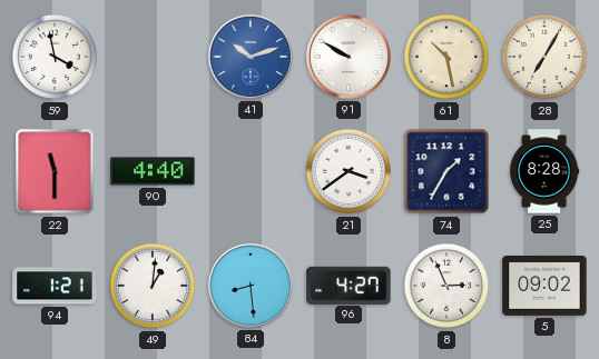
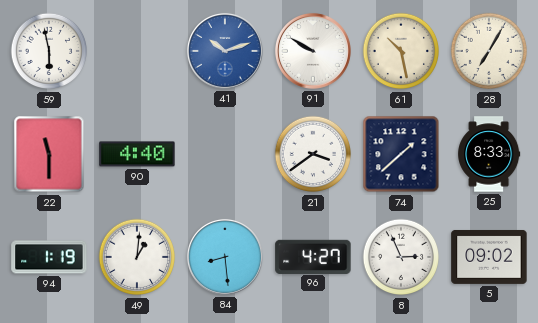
59: 3:58 -> 5:58 (49, 51)
74: 1:35 -> 1:38 (401, 154)
25: 8:28 -> 8:33 (489, 154)
94: 1:21 -> 1:19 (49, 257)
